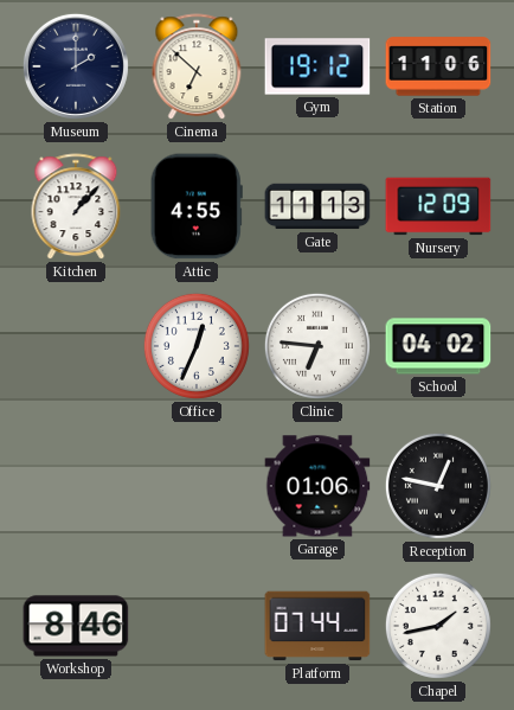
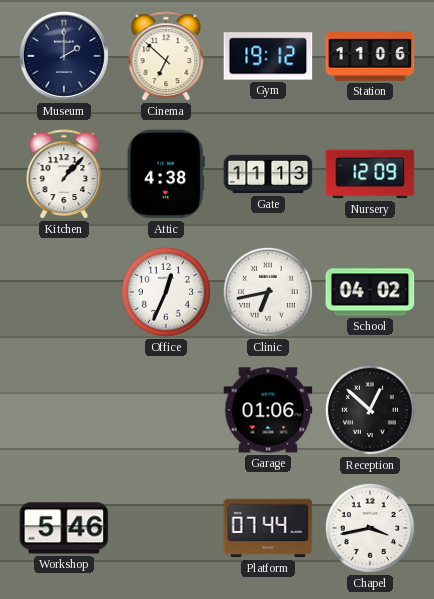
Attic: 4:55 -> 4:38 (166, 174)
Clinic: 6:46 -> 6:43 (268, 292)
Reception: 12:47 -> 12:52 (370, 410)
Workshop: 8:46 -> 5:46 (64, 528)
Chapel: 1:43 -> 3:43 (370, 528)
